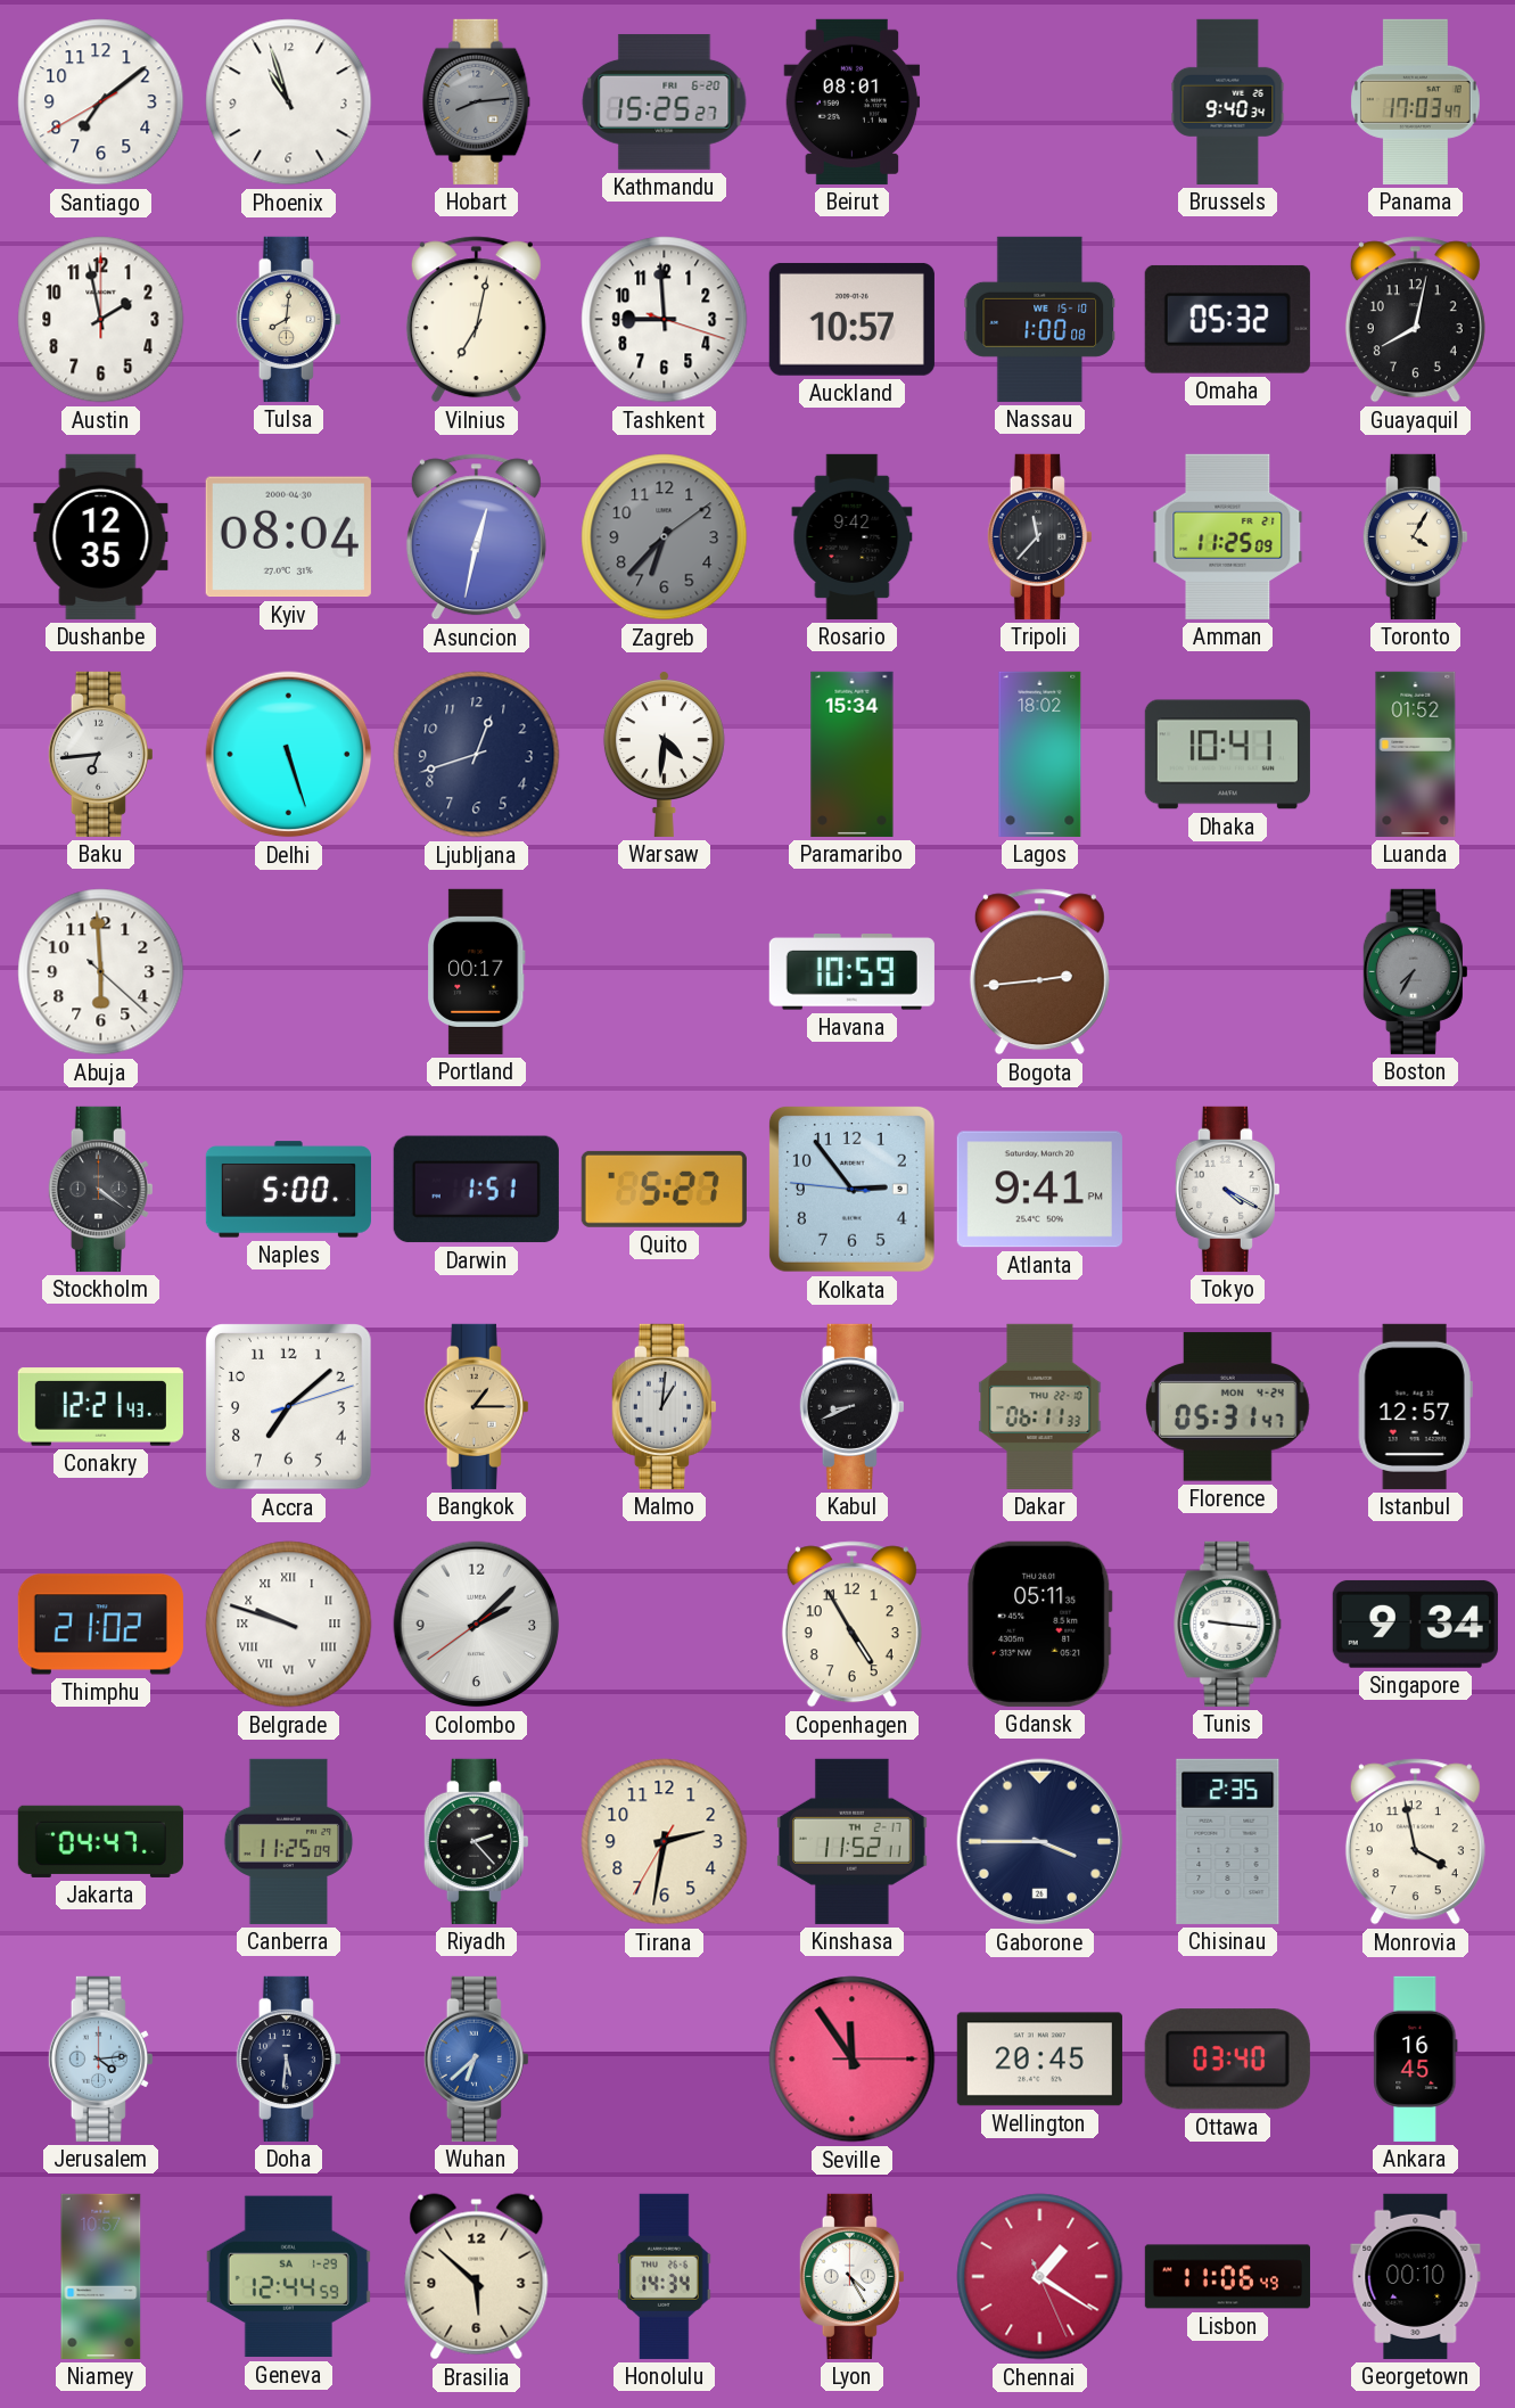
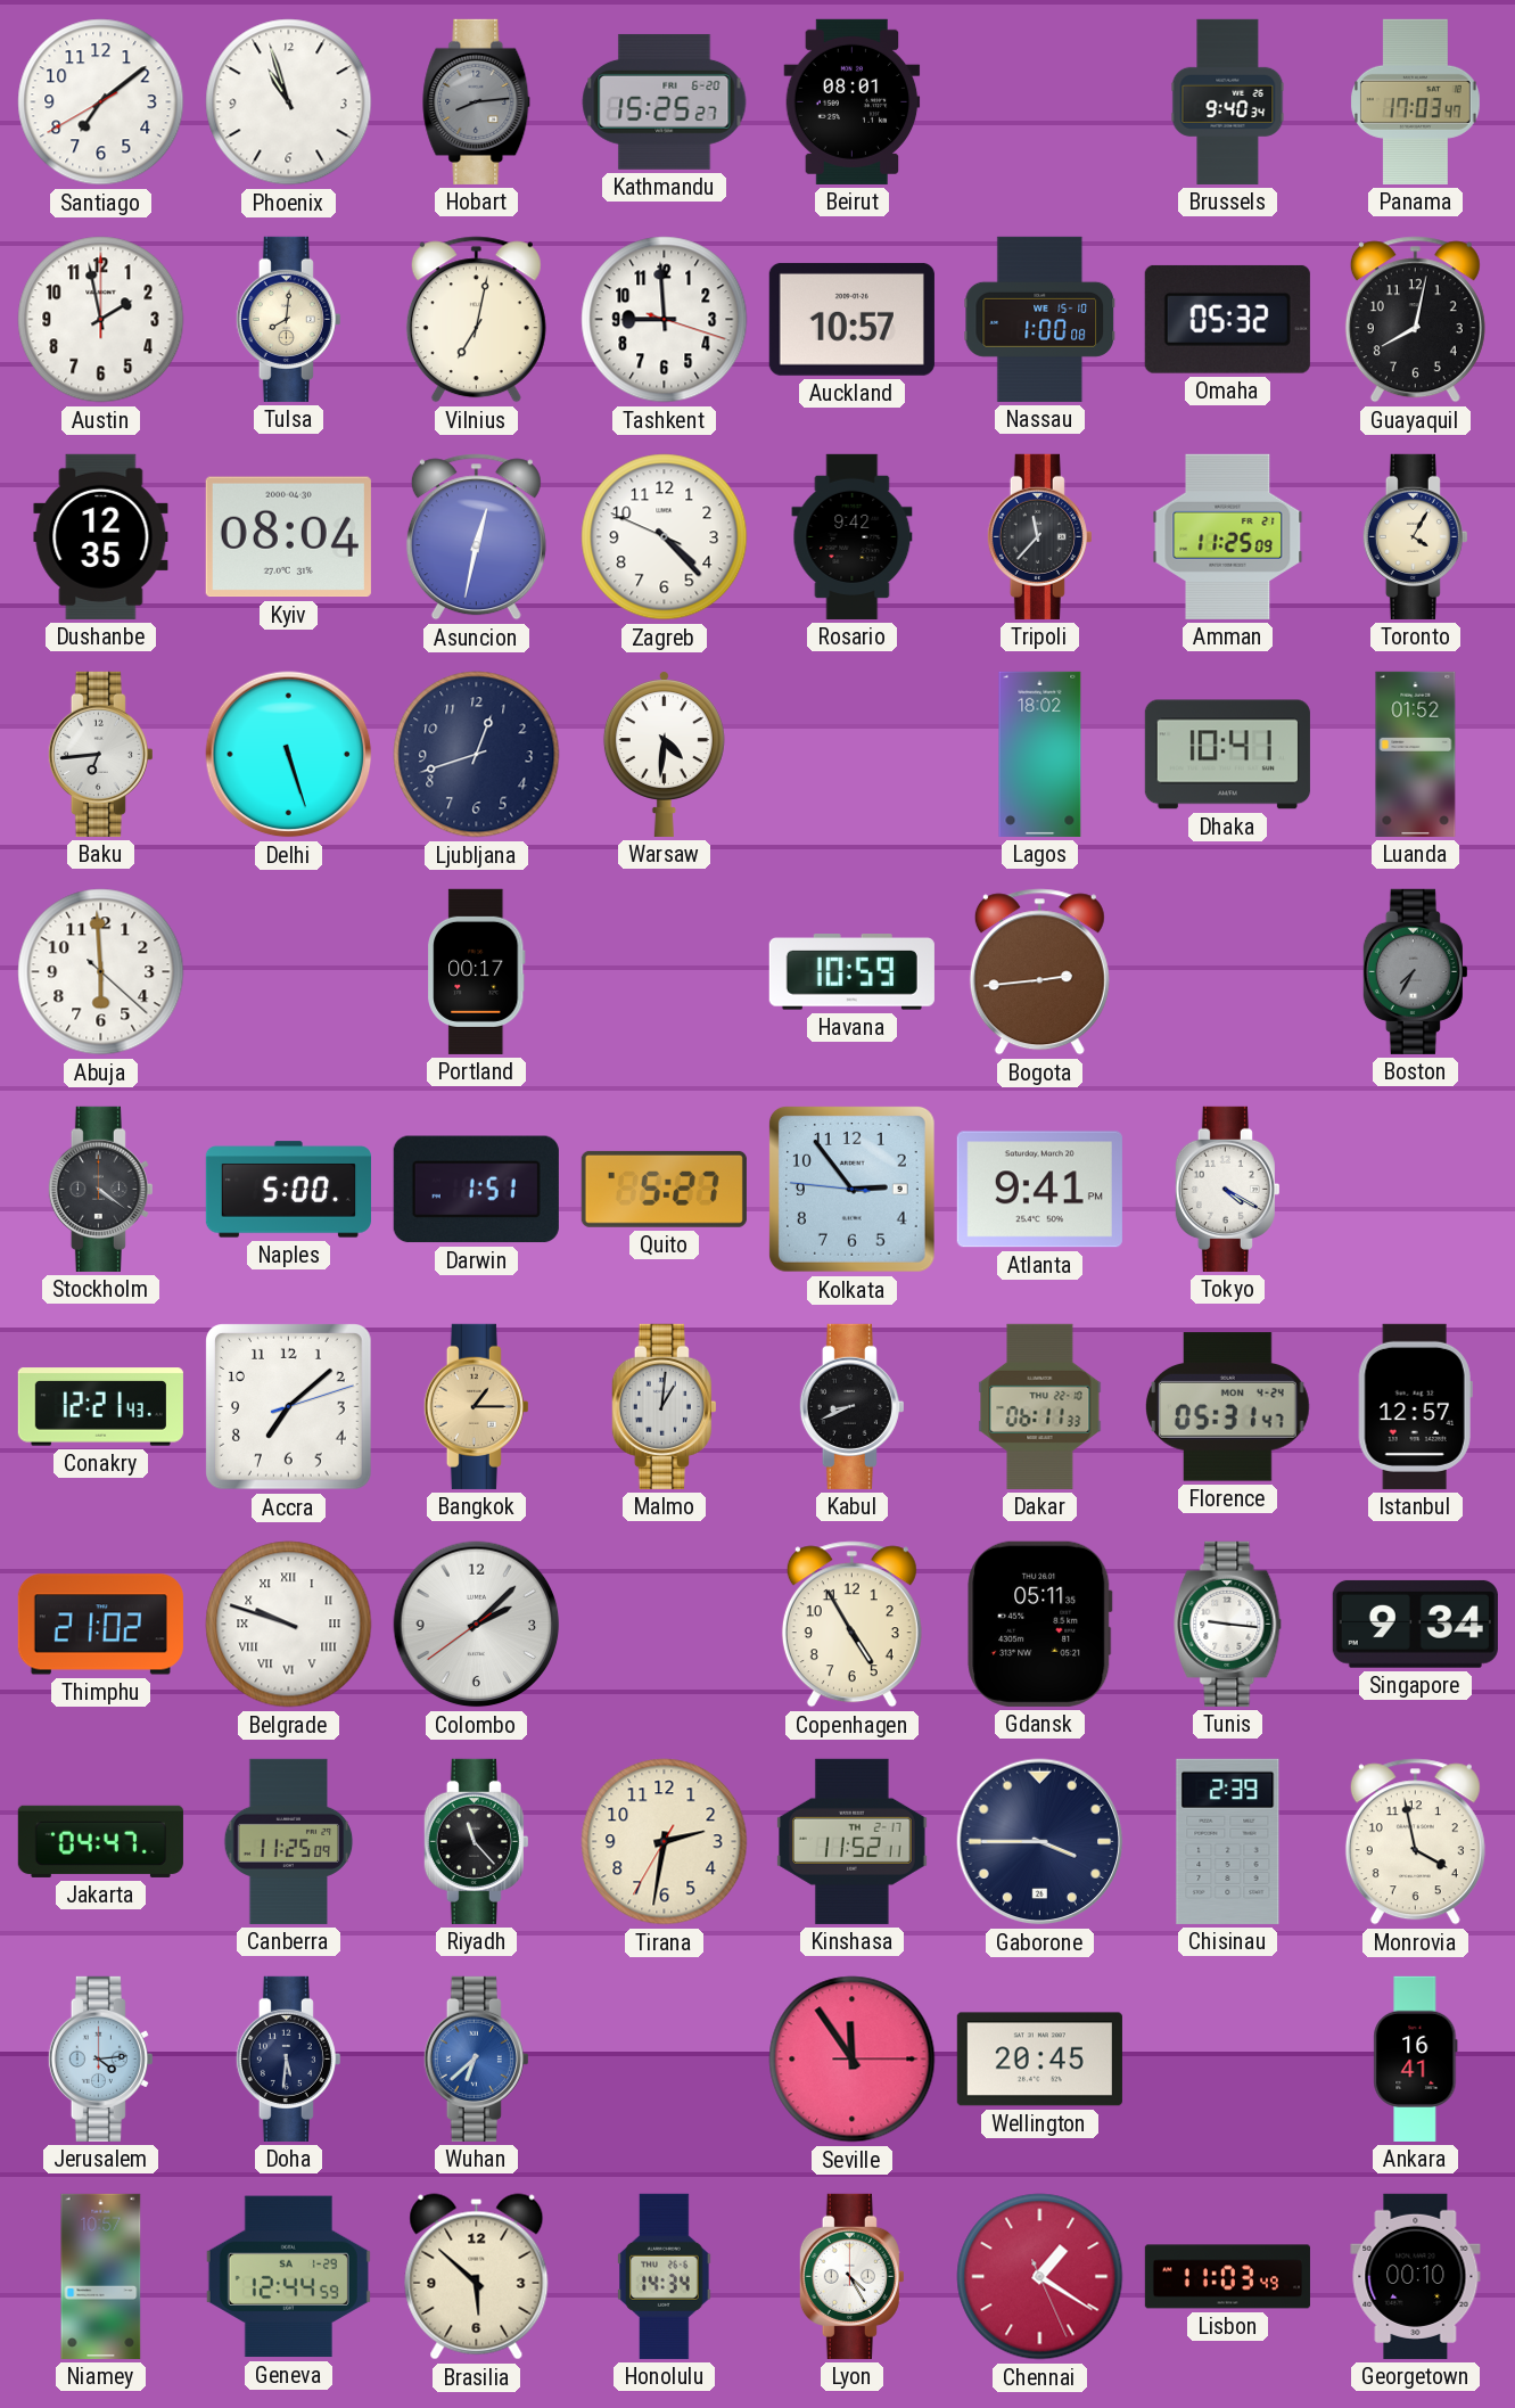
Zagreb: 6:37 -> 4:22 (665, 537)
Zagreb dial: grey -> white (665, 537)
Paramaribo: 15:34 -> none (853, 754)
Riyadh: 2:23 -> 11:23 (476, 1841)
Chisinau: 2:35 -> 2:39 (1228, 1841)
Ottawa: 03:40 -> none (1227, 2060)
Ankara: 16:45 -> 16:41 (1416, 2058)
Lisbon: 11:06 -> 11:03 (1227, 2277)
